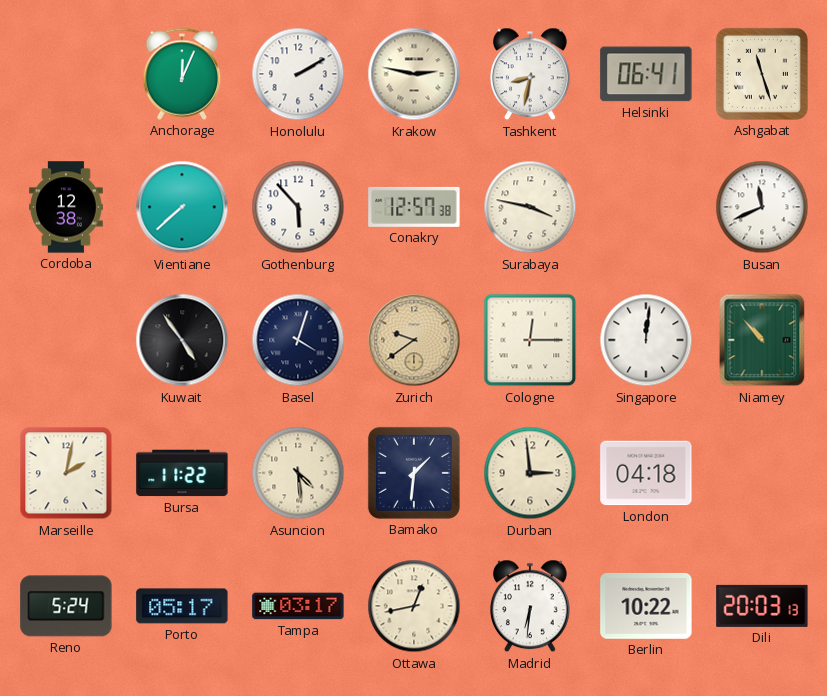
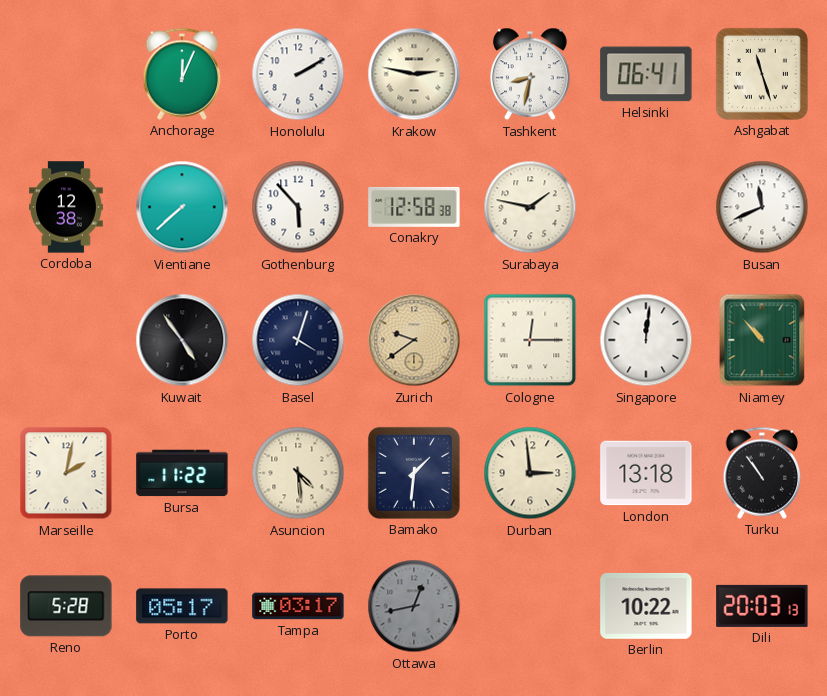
Conakry: 12:57 -> 12:58 (414, 207)
Surabaya: 3:47 -> 1:47 (530, 207)
London: 04:18 -> 13:18 (646, 473)
Turku: none -> 10:54 (762, 473)
Reno: 5:24 -> 5:28 (66, 606)
Ottawa dial: cream -> grey (414, 606)
Madrid: 6:31 -> none (531, 606)
